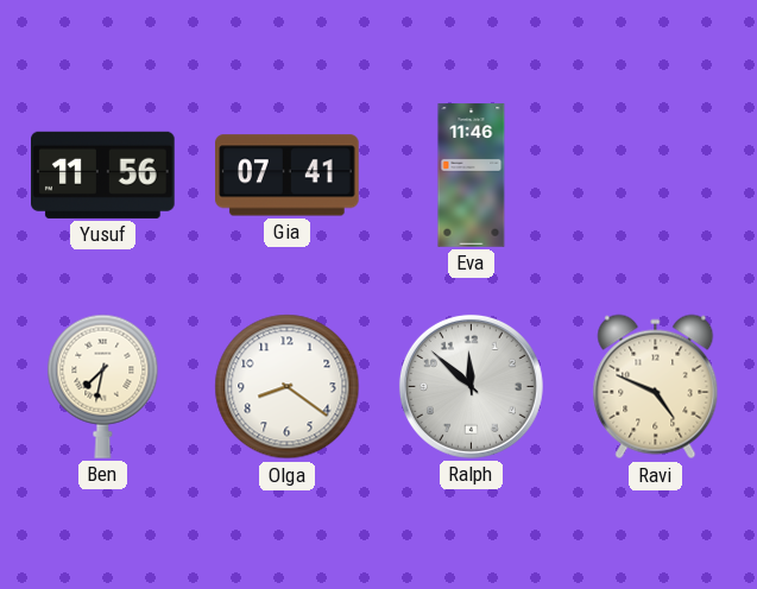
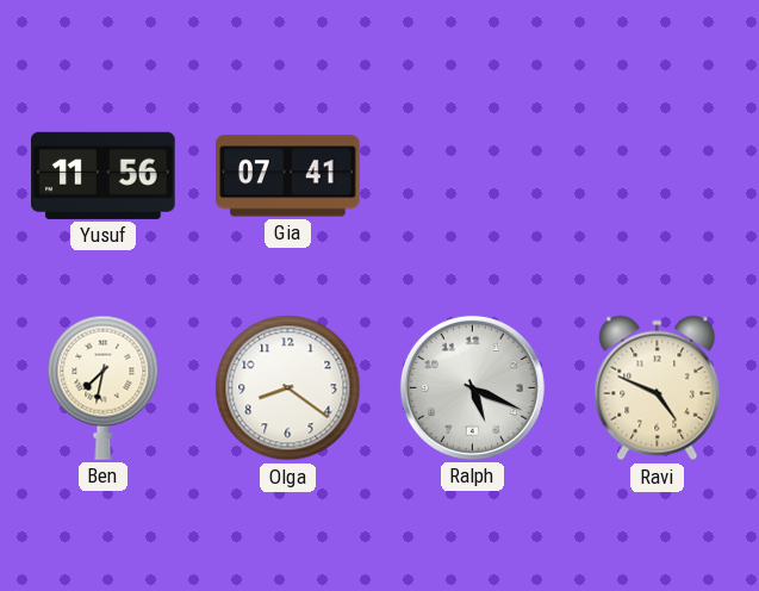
Eva: 11:46 -> none (472, 176)
Ralph: 11:52 -> 5:19 (472, 387)
